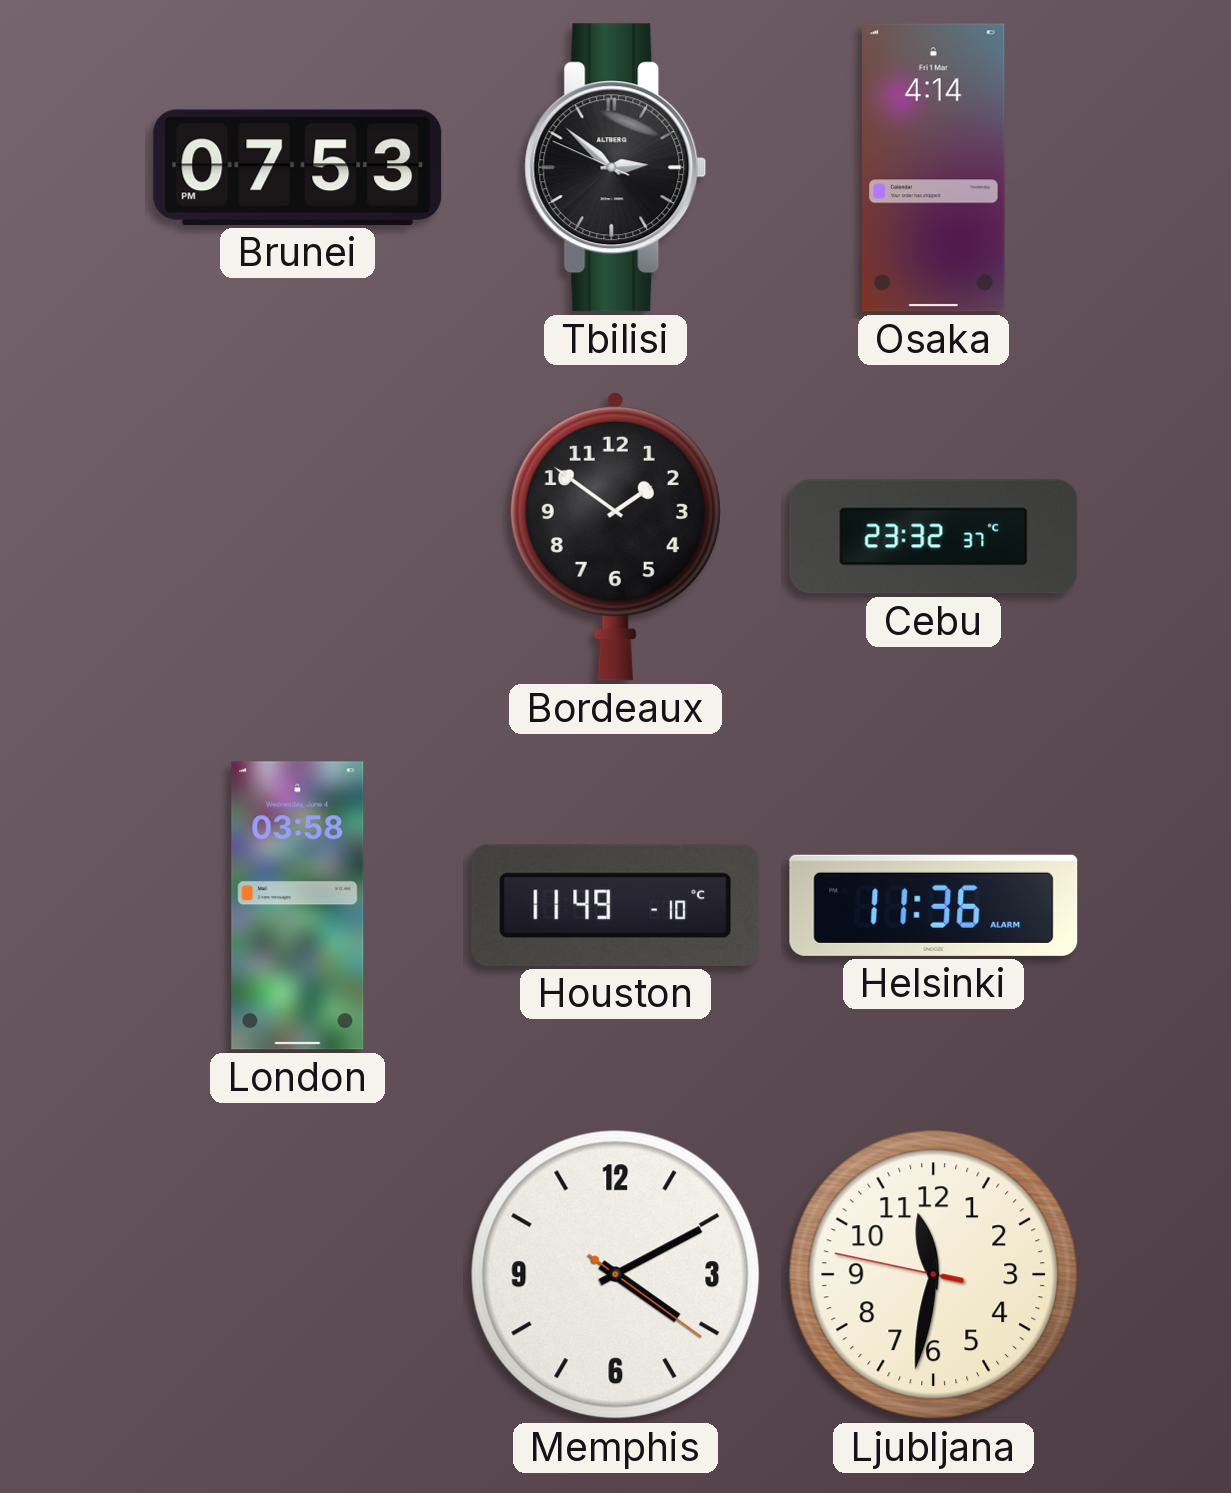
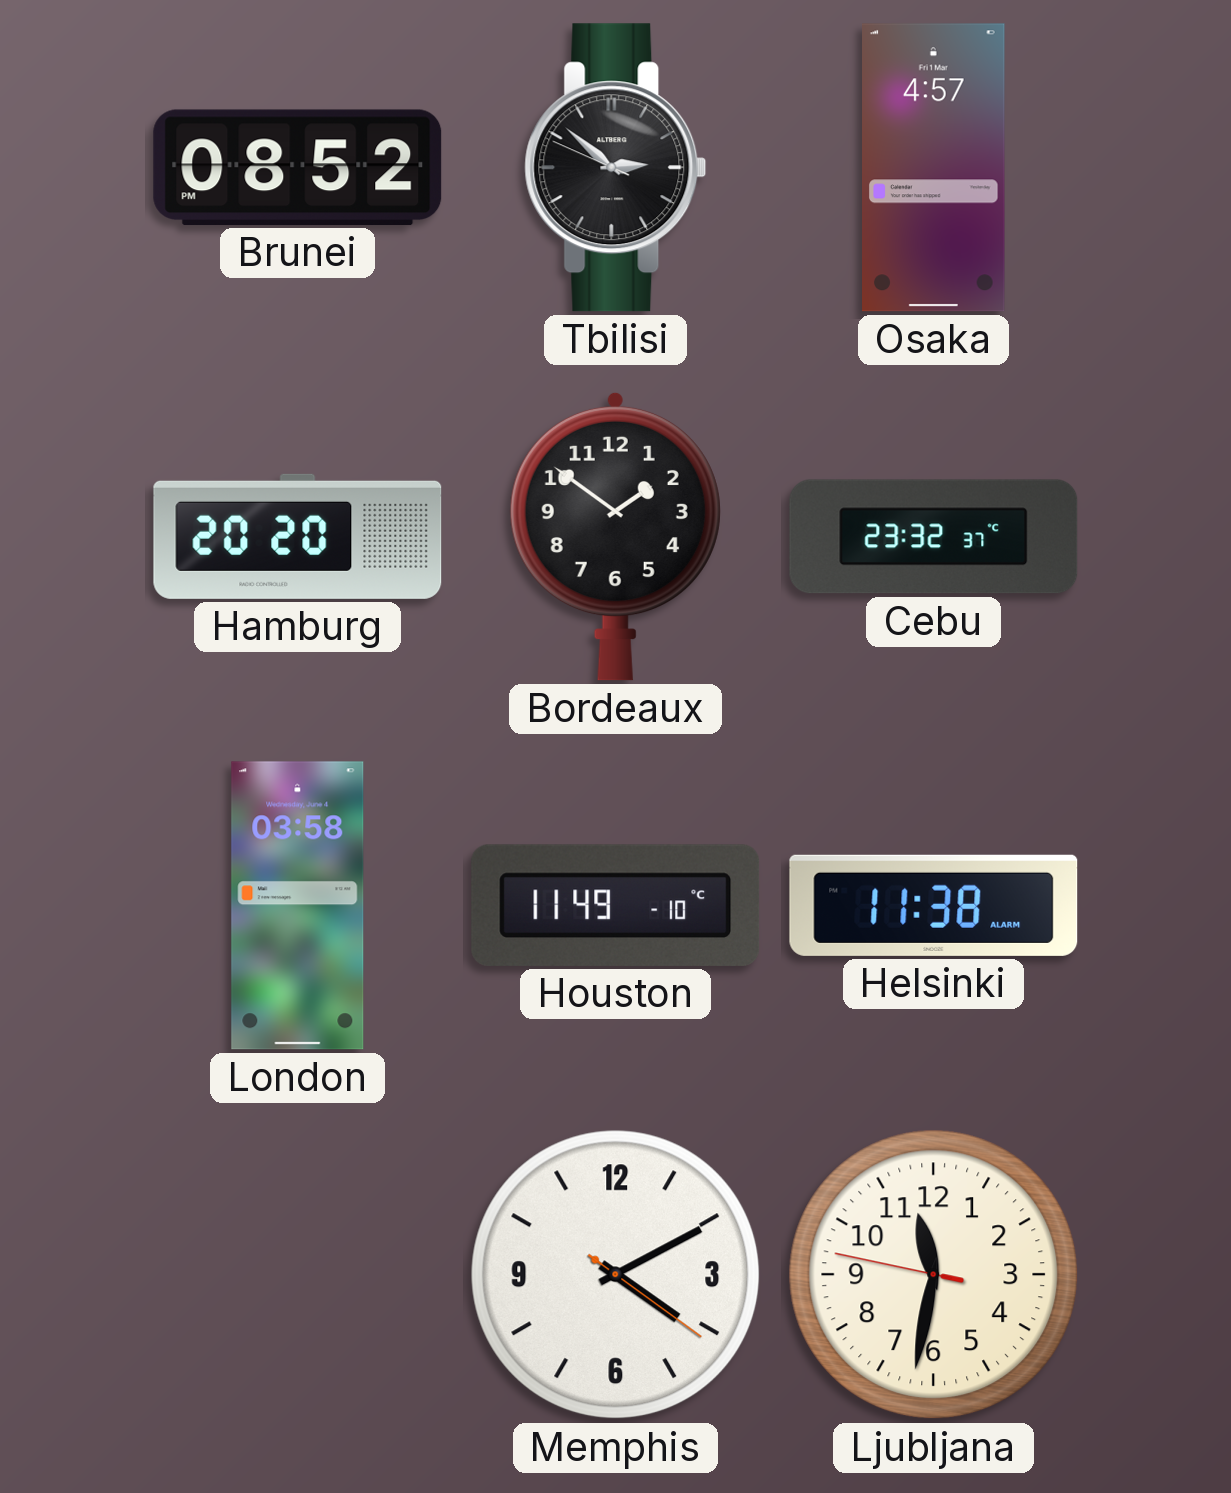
Brunei: 07:53 -> 08:52 (298, 167)
Osaka: 4:14 -> 4:57 (934, 168)
Hamburg: none -> 20:20 (298, 536)
Helsinki: 11:36 -> 11:38 (934, 905)
